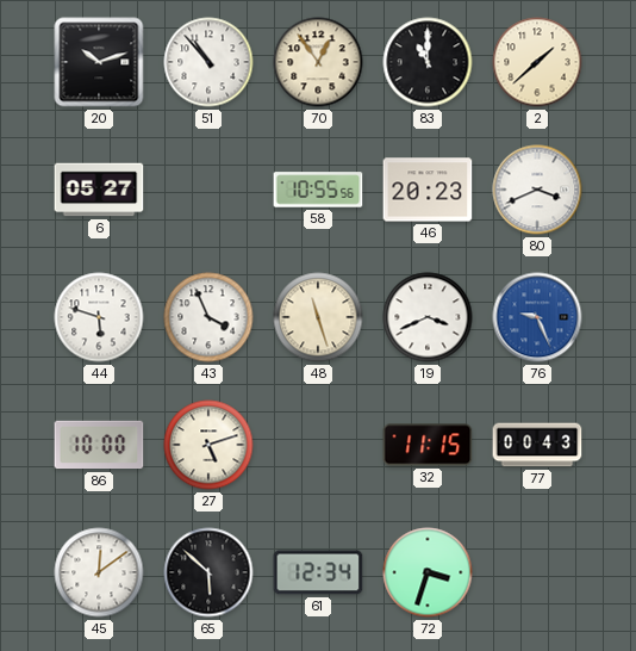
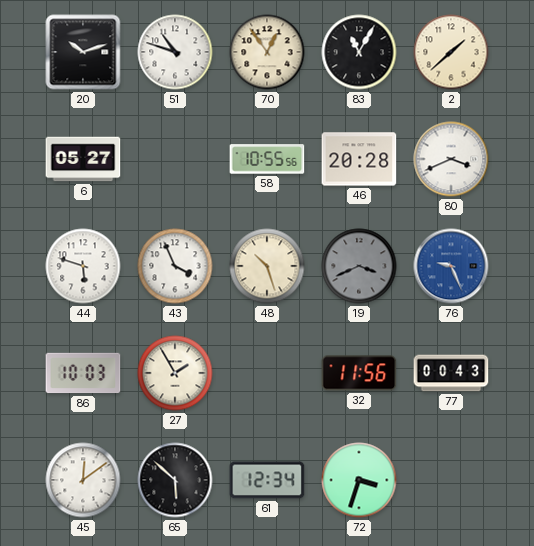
51: 10:53 -> 10:48 (175, 52)
83: 11:00 -> 11:05 (359, 52)
46: 20:23 -> 20:28 (359, 159)
48: 11:27 -> 10:27 (267, 266)
19 dial: white -> grey (359, 266)
86: 10:00 -> 10:03 (83, 373)
27: 5:12 -> 1:55 (175, 373)
32: 11:15 -> 11:56 (359, 373)
